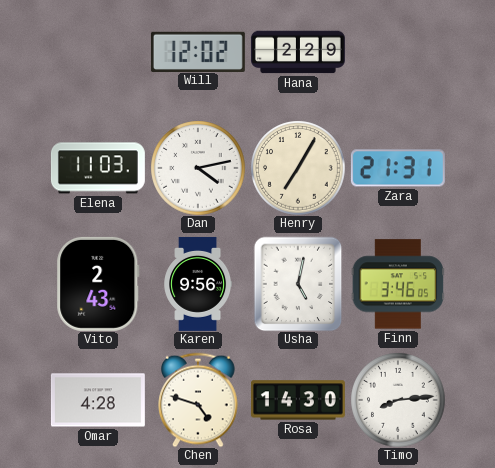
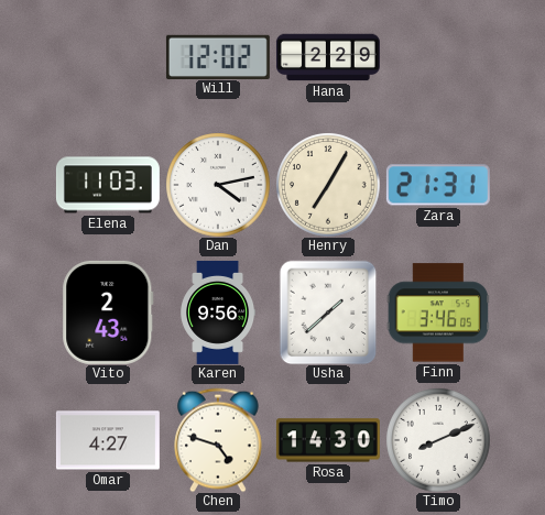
Usha: 5:02 -> 1:38 (328, 313)
Omar: 4:28 -> 4:27 (108, 440)
Timo: 8:14 -> 8:11 (438, 440)
